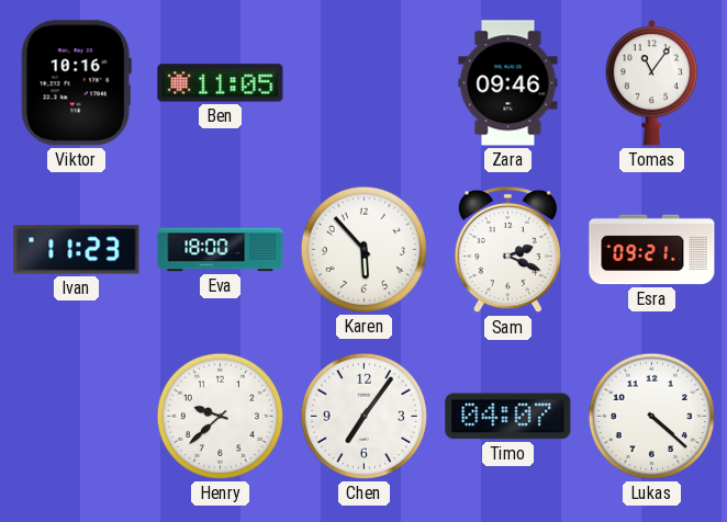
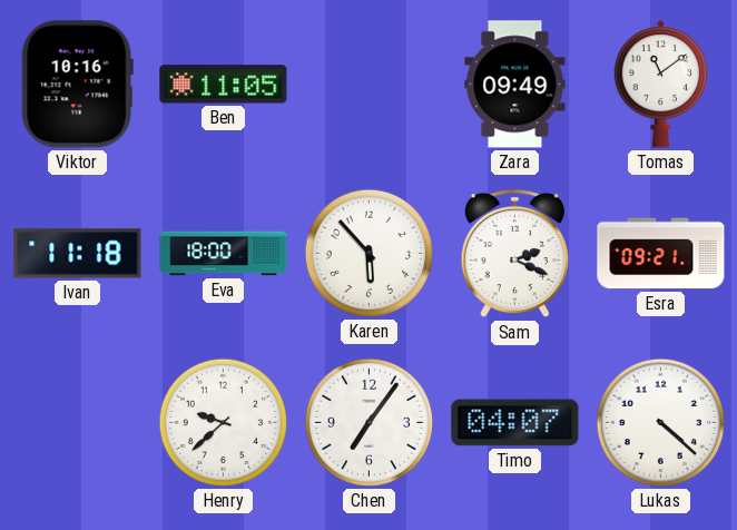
Zara: 09:46 -> 09:49 (515, 85)
Tomas: 11:06 -> 11:09 (661, 84)
Ivan: 11:23 -> 11:18 (78, 254)
